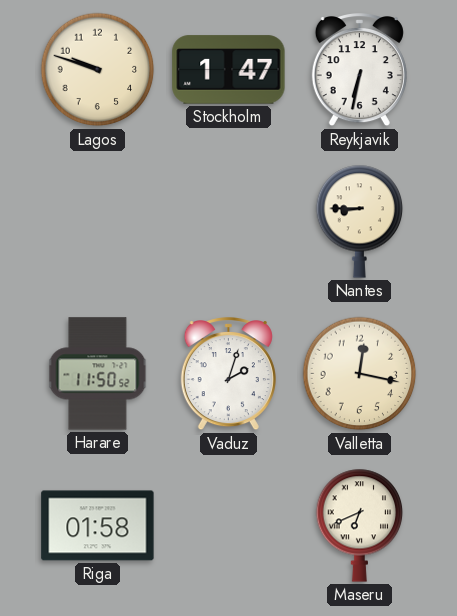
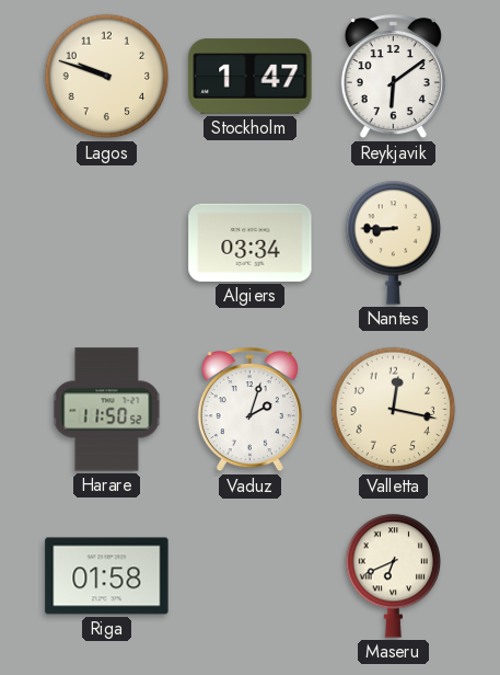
Reykjavik: 6:32 -> 6:09 (393, 78)
Algiers: none -> 03:34 (251, 242)
